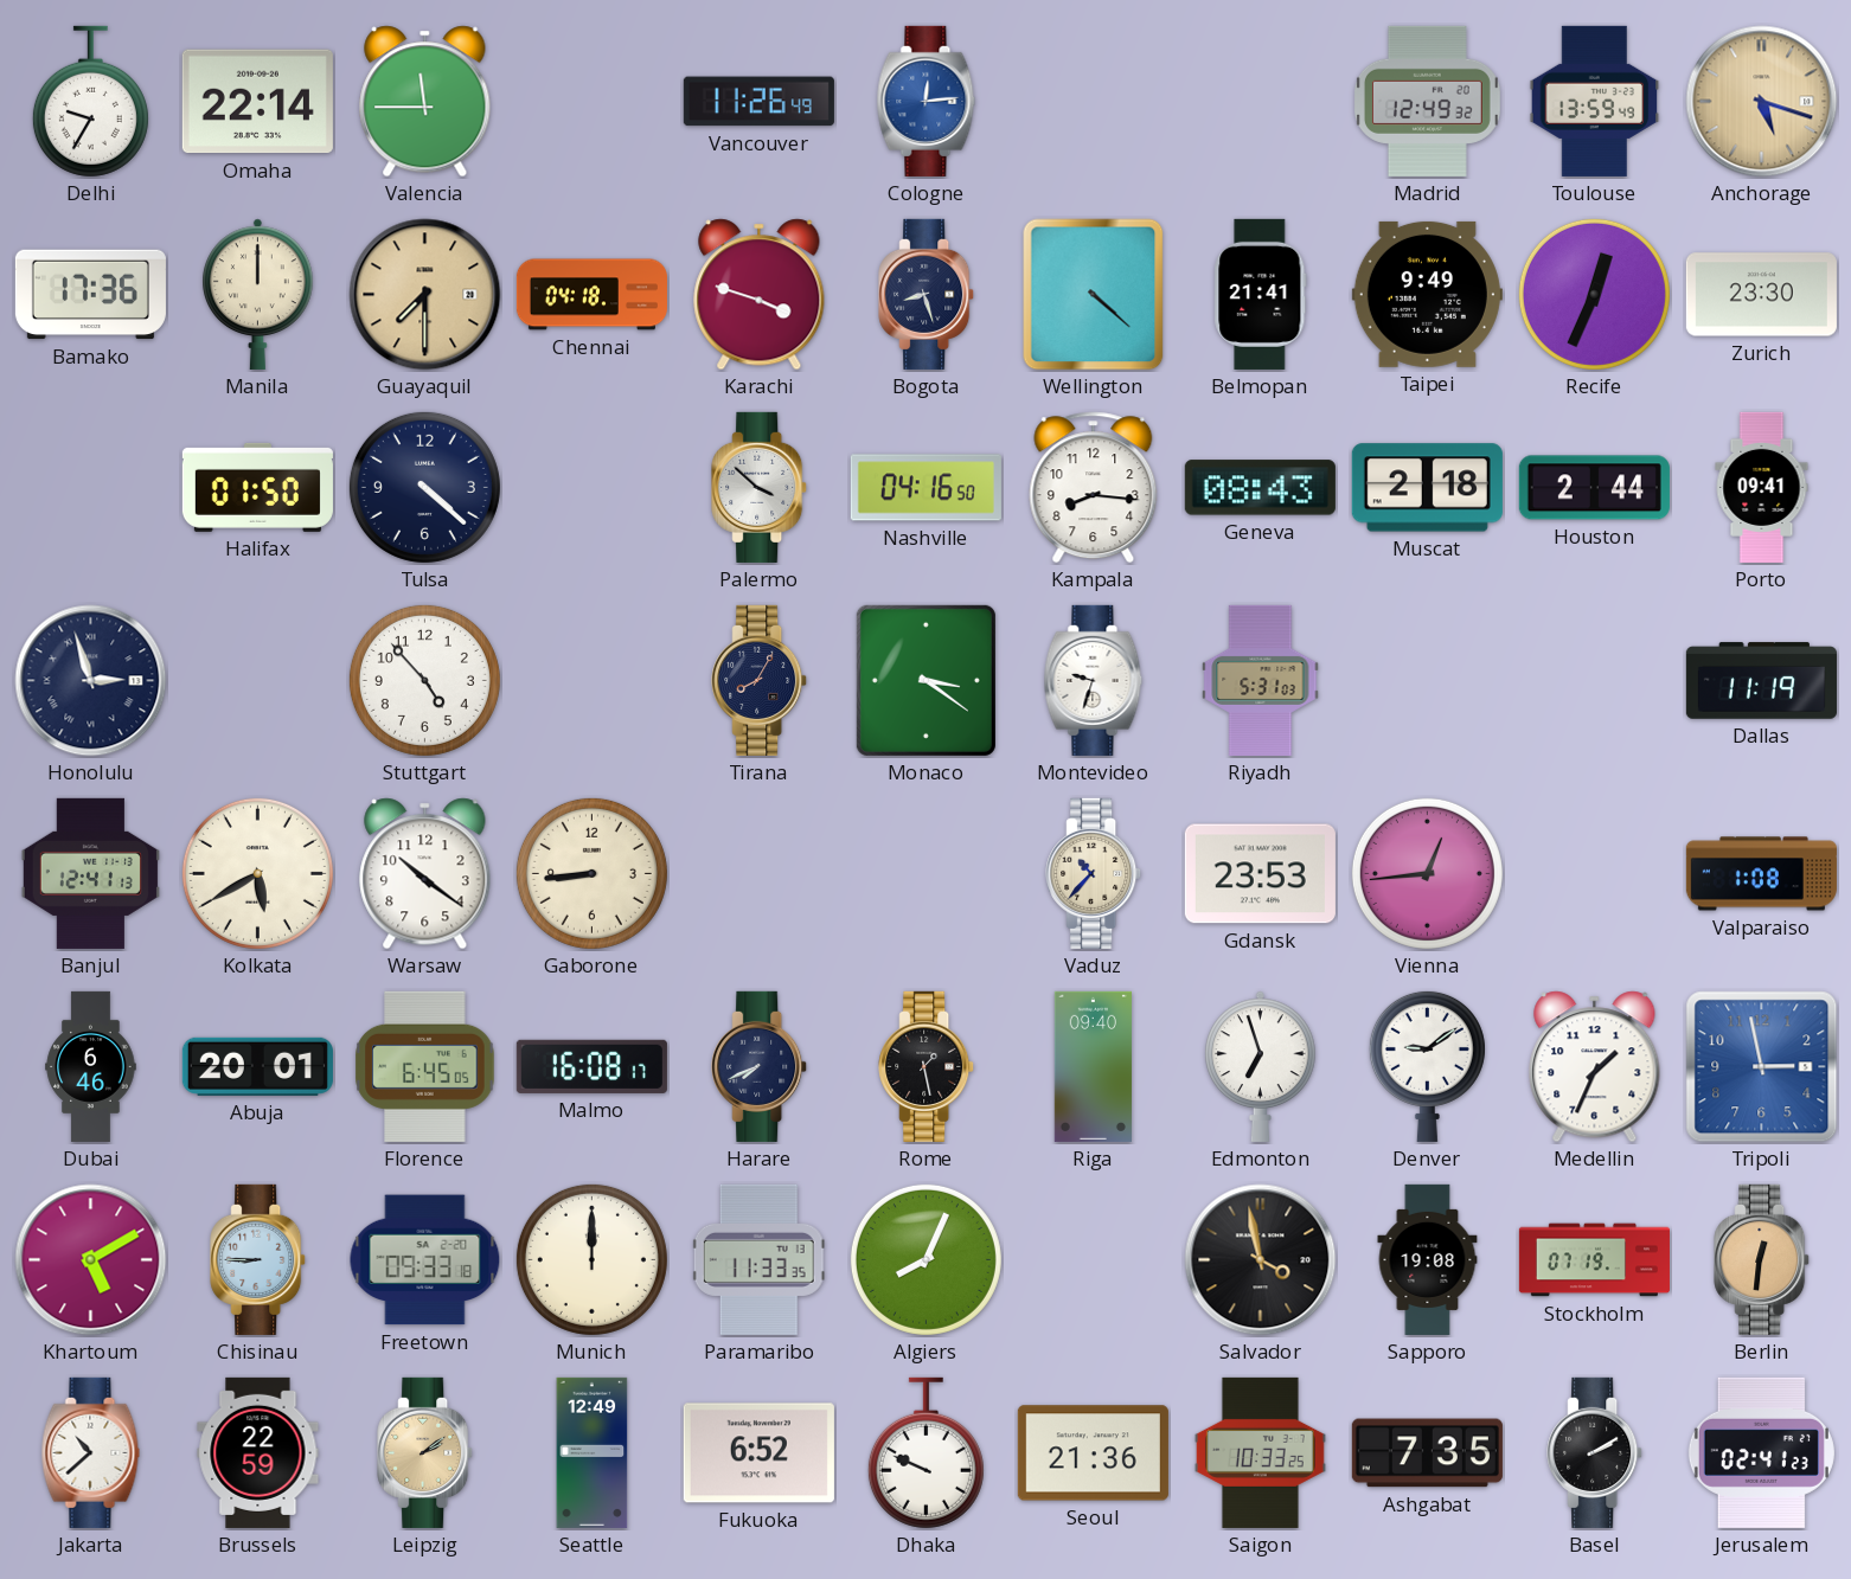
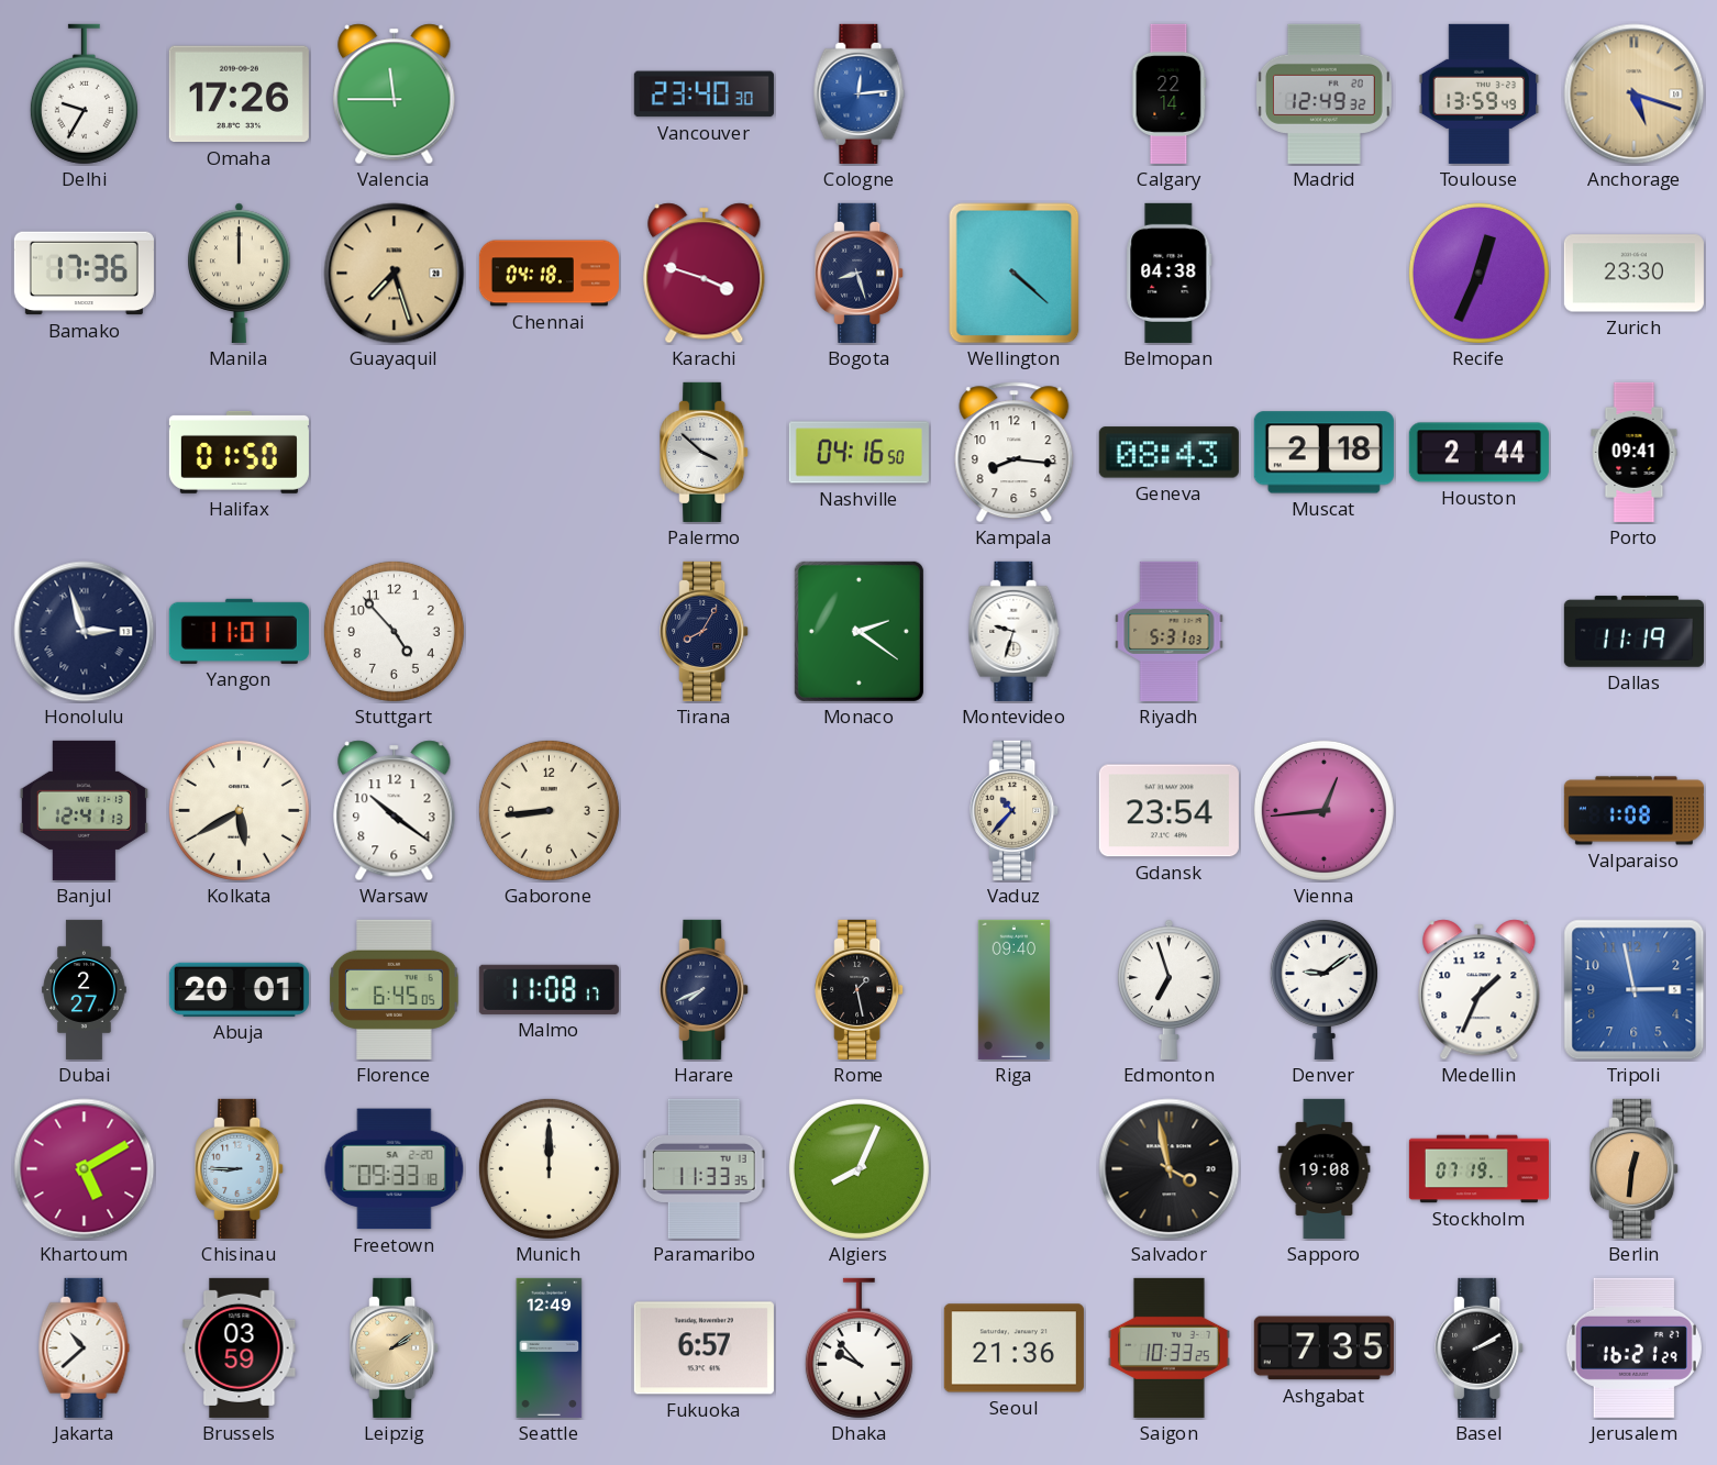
Omaha: 22:14 -> 17:26 (239, 95)
Vancouver: 11:26 -> 23:40 (704, 95)
Calgary: none -> 22:14 (1170, 93)
Guayaquil: 7:30 -> 7:27 (395, 274)
Belmopan: 21:41 -> 04:38 (1170, 273)
Taipei: 9:49 -> none (1427, 294)
Tulsa: 4:22 -> none (424, 487)
Yangon: none -> 11:01 (239, 631)
Monaco: 3:21 -> 2:21 (858, 631)
Gdansk: 23:53 -> 23:54 (1168, 811)
Dubai: 6:46 -> 2:27 (85, 989)
Malmo: 16:08 -> 11:08 (549, 989)
Brussels: 22:59 -> 03:59 (240, 1347)
Fukuoka: 6:52 -> 6:57 (704, 1349)
Dhaka: 9:49 -> 9:53 (858, 1349)
Jerusalem: 02:41 -> 16:21 (1633, 1347)
